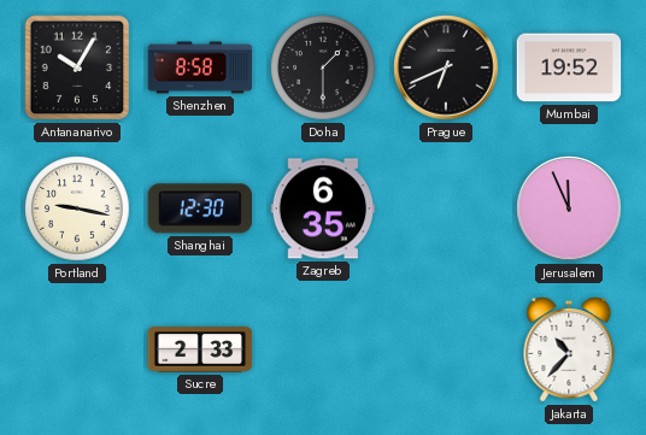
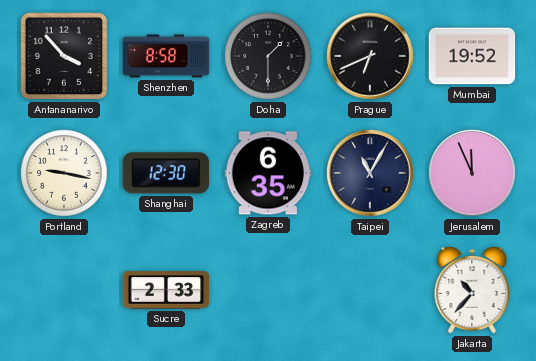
Antananarivo: 10:05 -> 3:53 (64, 56)
Taipei: none -> 11:05 (370, 173)
